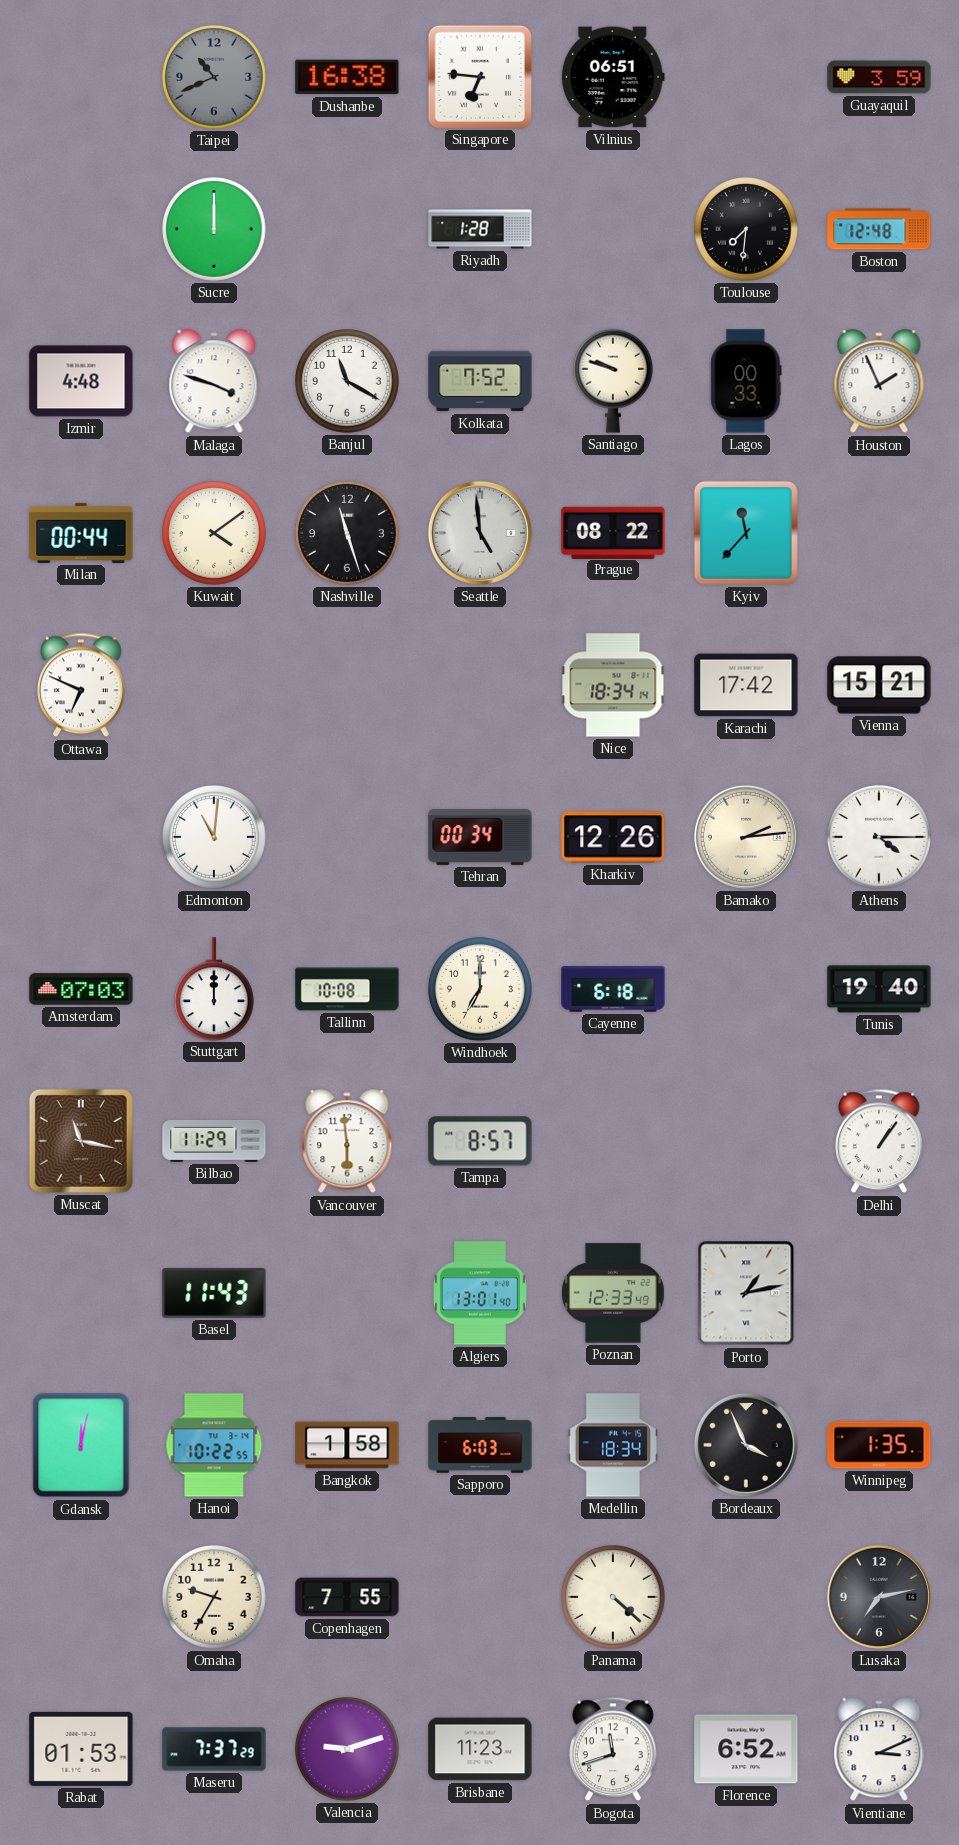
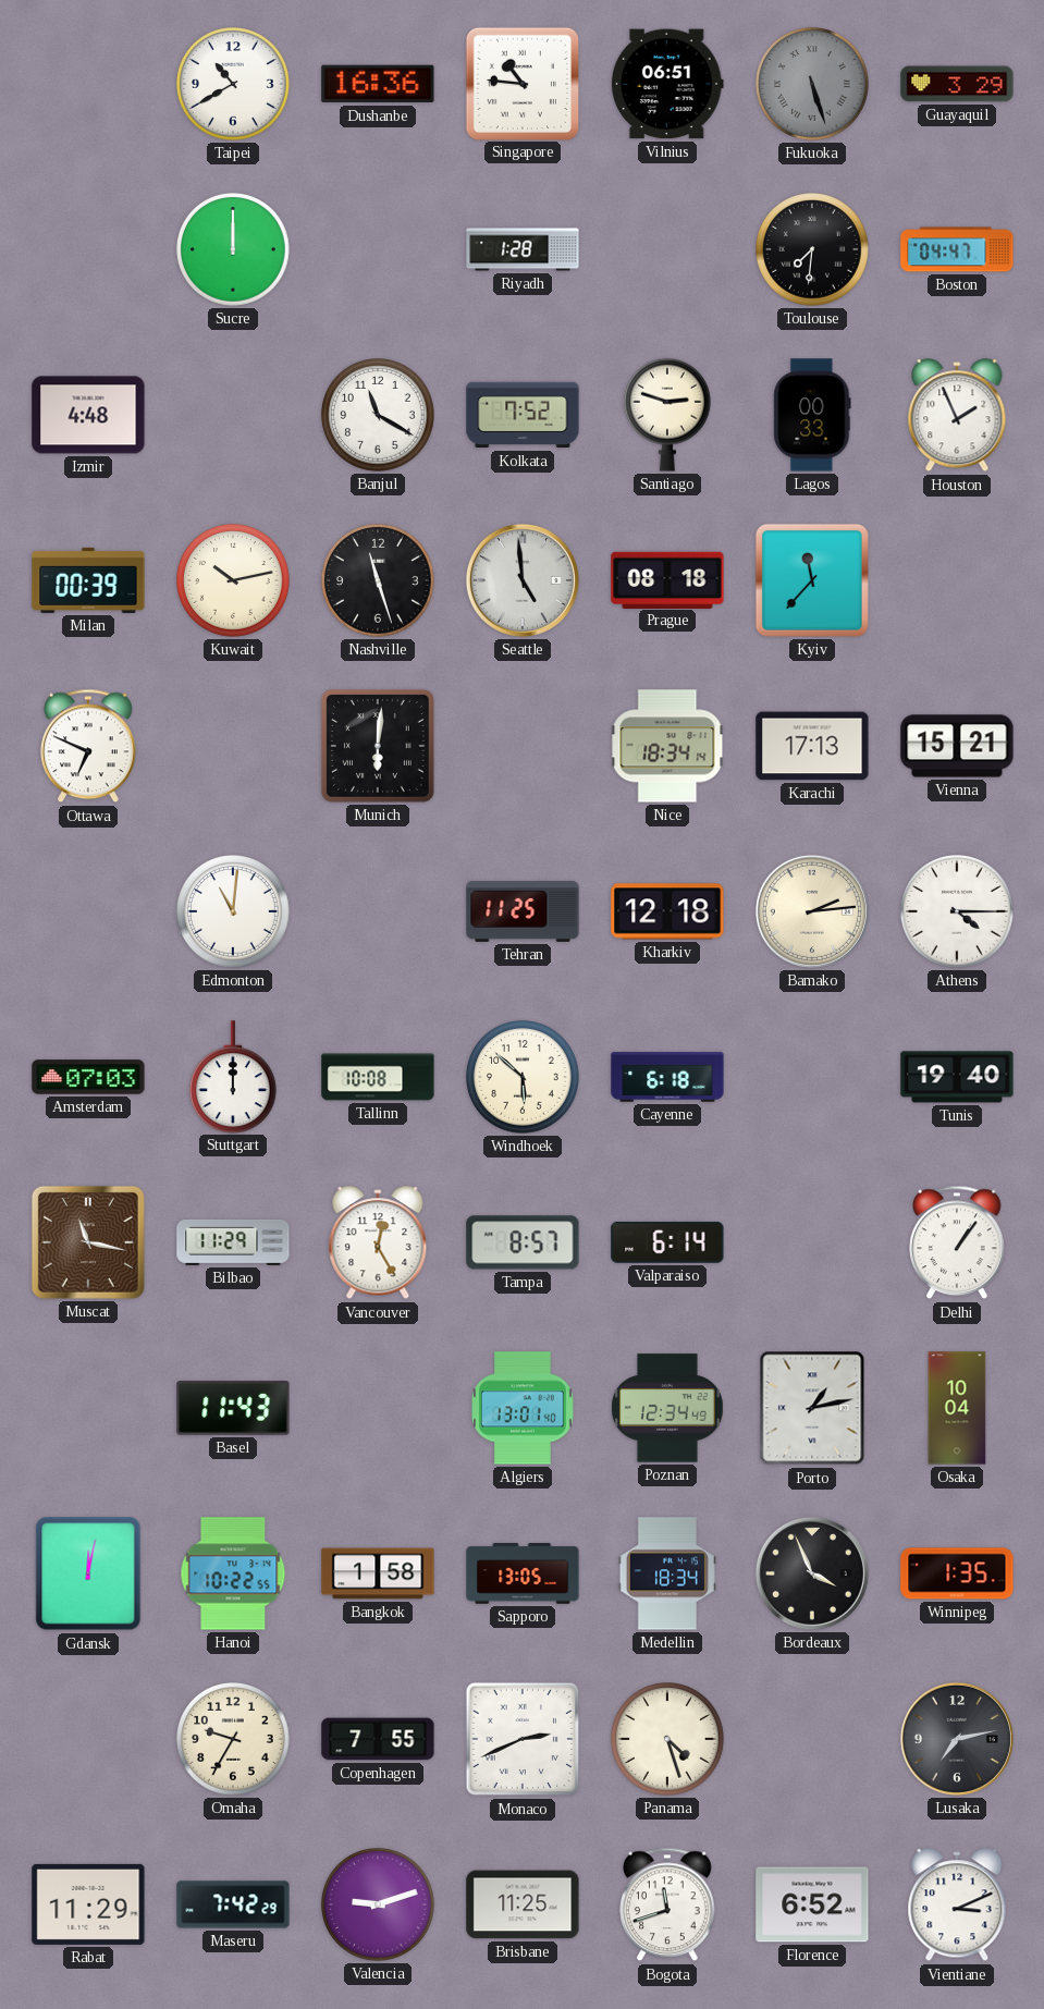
Taipei: 10:41 -> 10:40 (233, 84)
Taipei dial: grey -> white (233, 84)
Dushanbe: 16:38 -> 16:36 (378, 84)
Singapore: 6:46 -> 10:46 (521, 83)
Fukuoka: none -> 5:27 (812, 84)
Guayaquil: 3:59 -> 3:29 (957, 84)
Boston: 12:48 -> 04:47 (957, 249)
Malaga: 3:48 -> none (214, 382)
Santiago: 9:48 -> 2:48 (668, 415)
Milan: 00:44 -> 00:39 (88, 580)
Kuwait: 4:09 -> 10:13 (233, 580)
Prague: 08:22 -> 08:18 (667, 579)
Munich: none -> 6:01 (378, 746)
Karachi: 17:42 -> 17:13 (812, 746)
Tehran: 00:34 -> 11:25 (523, 911)
Kharkiv: 12:26 -> 12:18 (667, 911)
Windhoek: 7:00 -> 5:52 (523, 1077)
Vancouver: 5:59 -> 12:25 (378, 1244)
Valparaiso: none -> 6:14 (667, 1242)
Poznan: 12:33 -> 12:34 (667, 1408)
Osaka: none -> 10:04 (957, 1408)
Sapporo: 6:03 -> 13:05 (523, 1573)
Monaco: none -> 2:41 (523, 1739)
Panama: 4:22 -> 4:27 (667, 1739)
Rabat: 01:53 -> 11:29 (88, 1904)
Maseru: 7:37 -> 7:42 (233, 1904)
Brisbane: 11:23 -> 11:25 (523, 1904)
